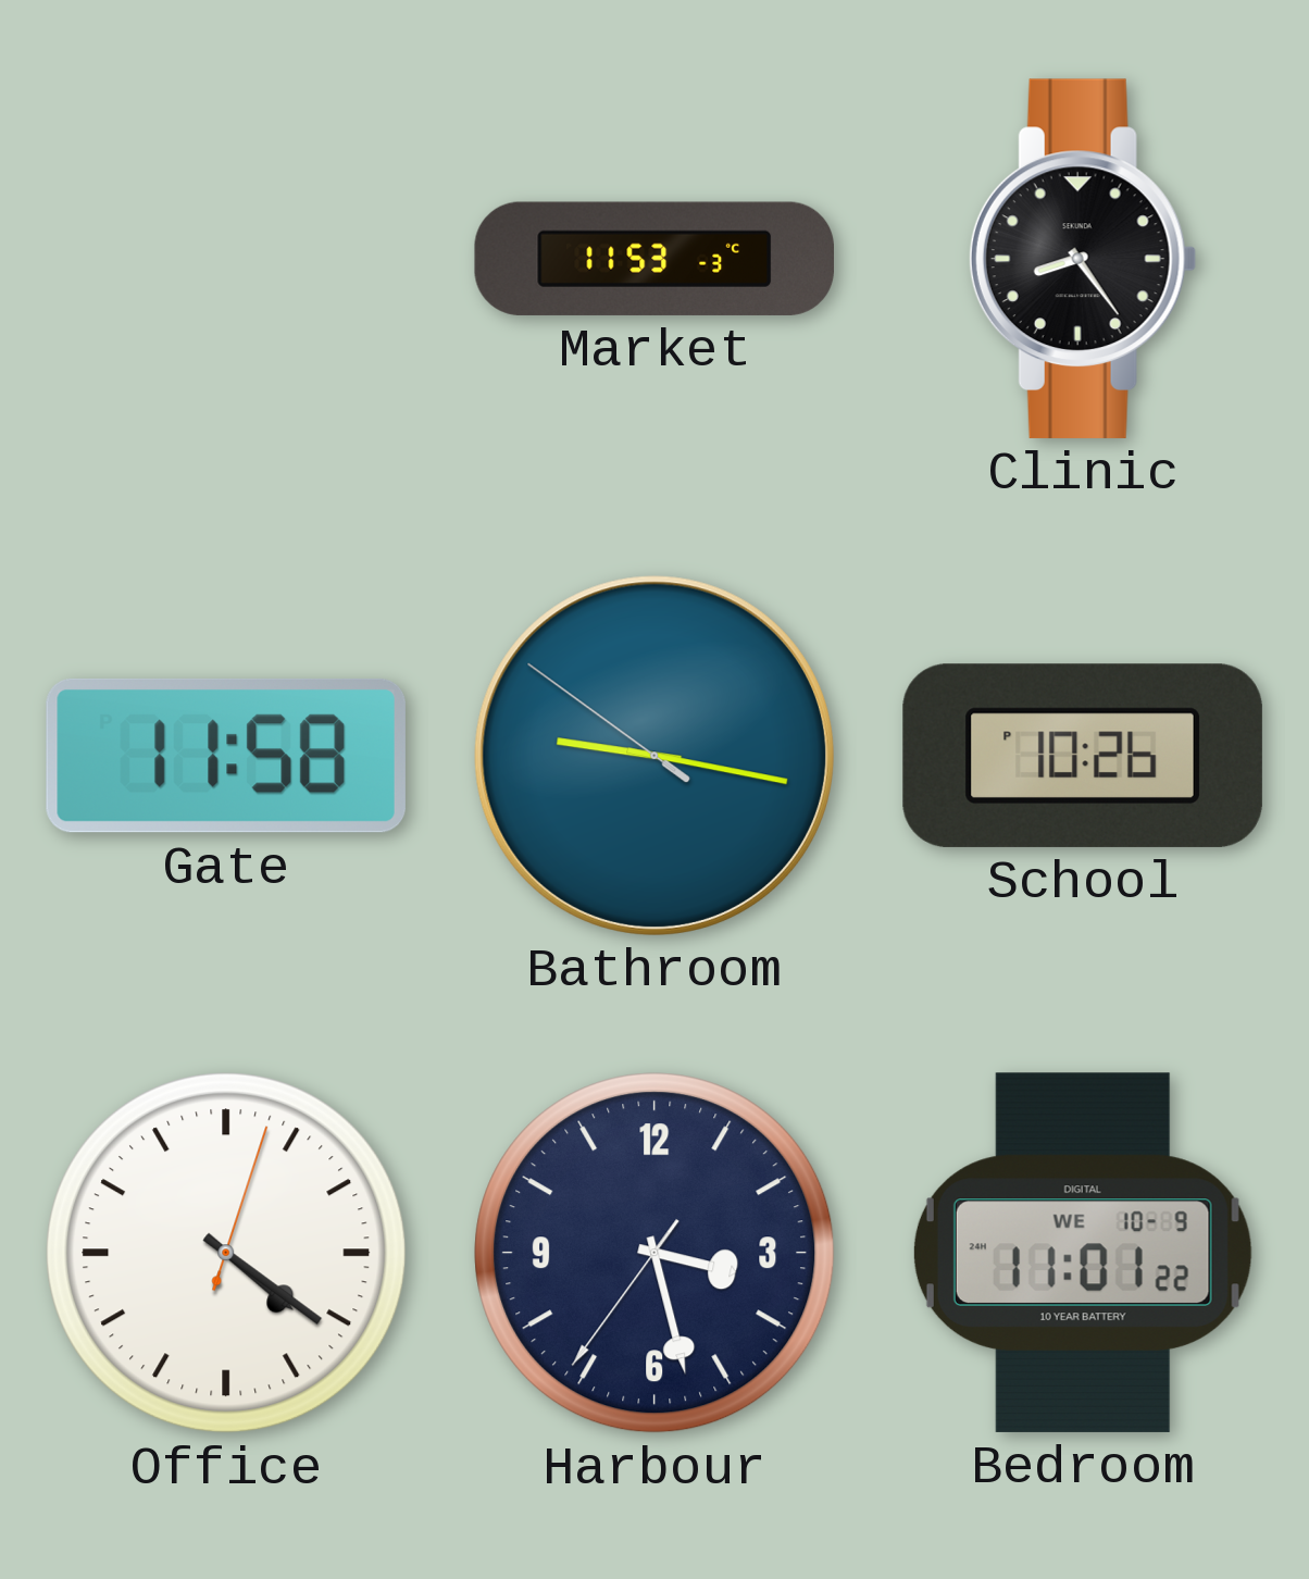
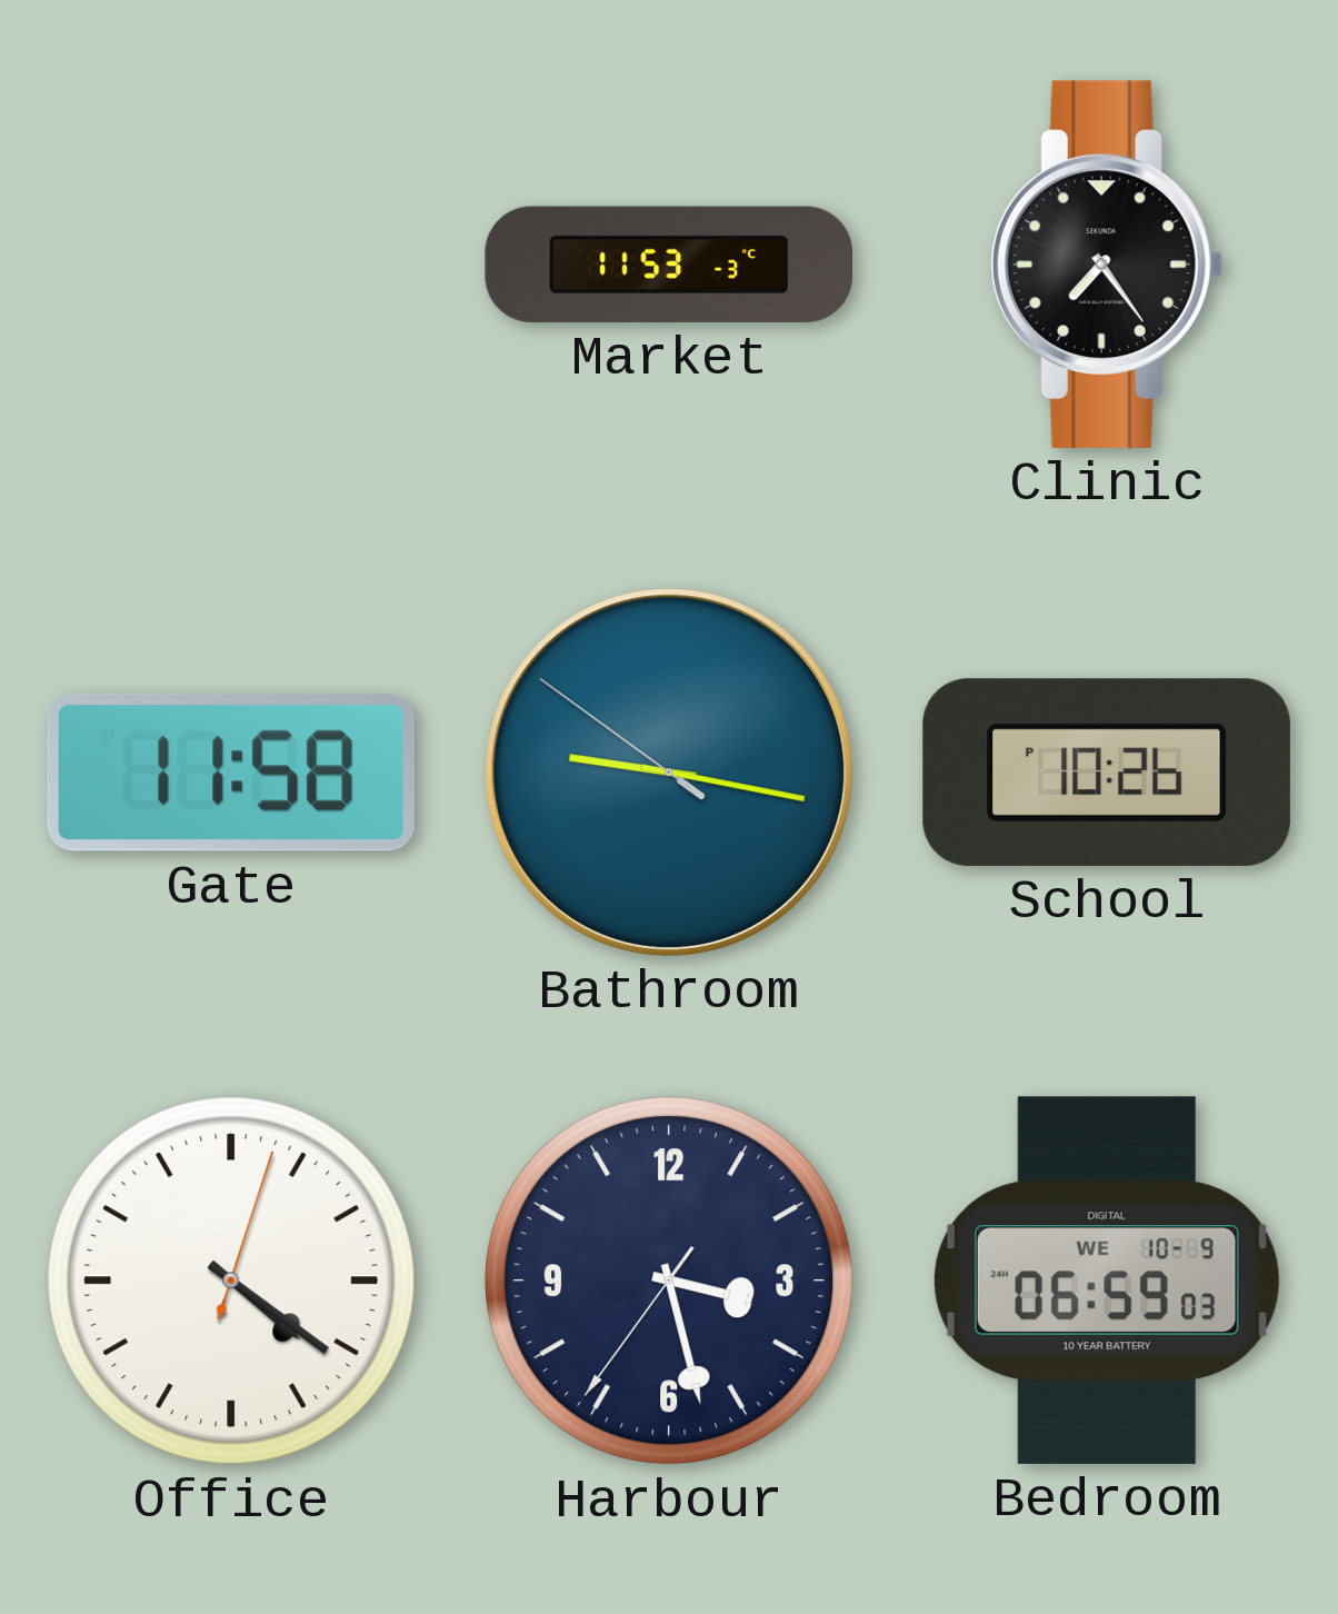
Clinic: 8:24 -> 7:24 (1107, 265)
Bedroom: 11:01 -> 06:59 (1107, 1281)
